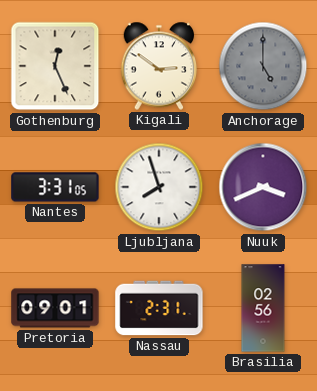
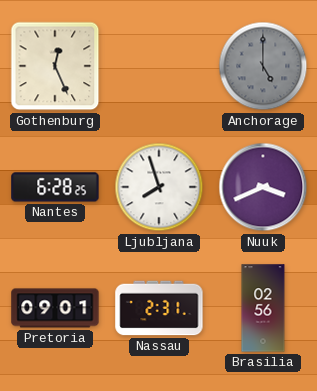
Kigali: 2:51 -> none (159, 66)
Nantes: 3:31 -> 6:28 (55, 187)
